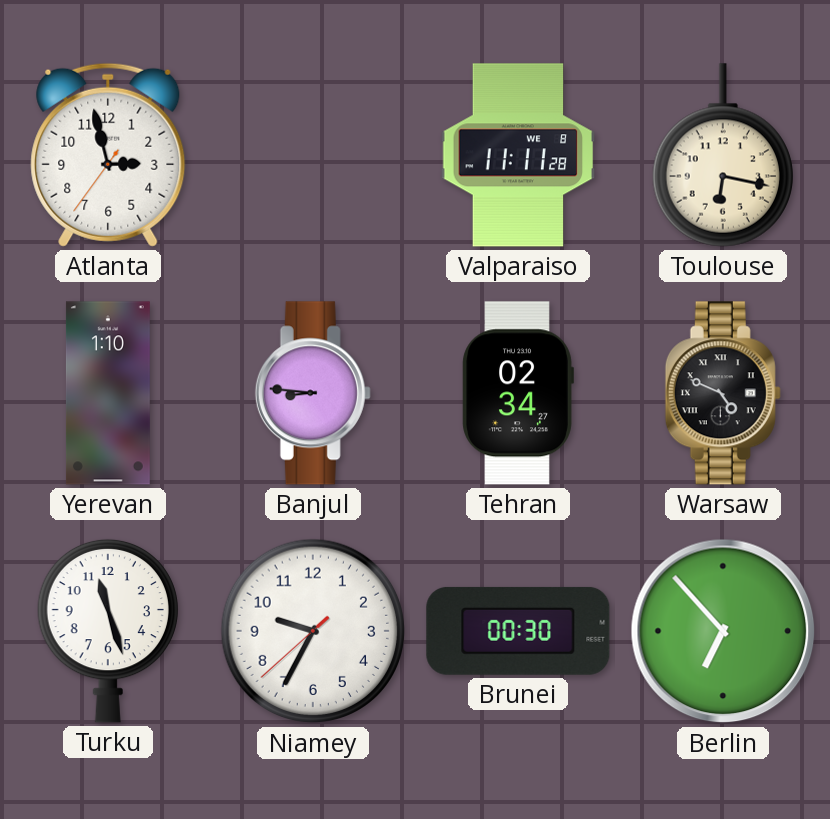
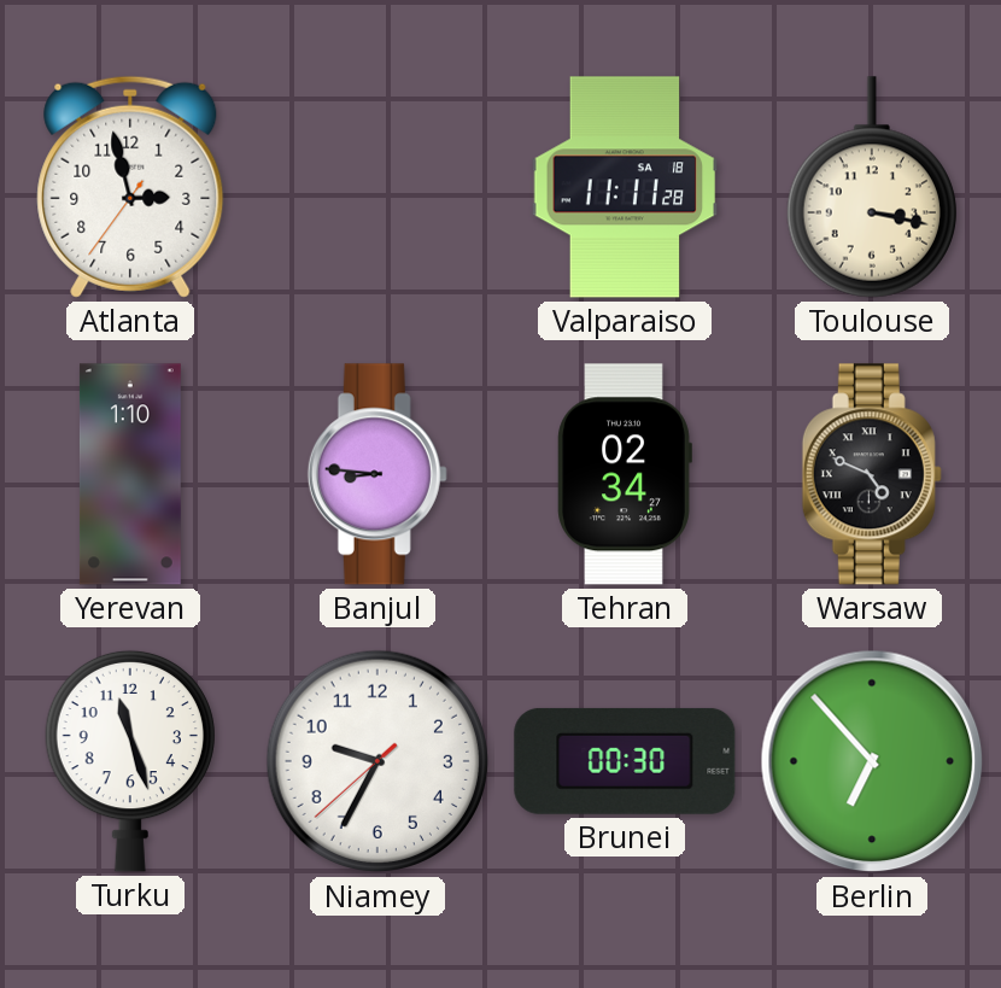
Valparaiso date: WE 8 -> SA 18 (625, 187)
Toulouse: 6:17 -> 3:17 (872, 187)
